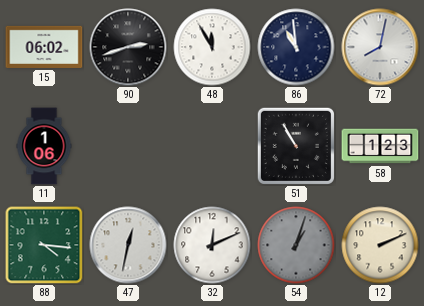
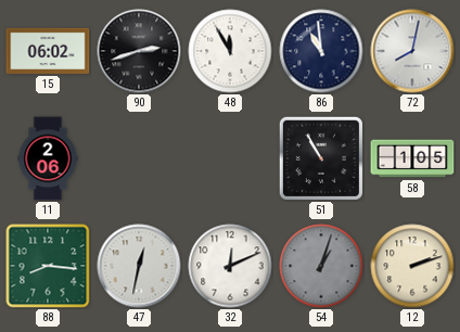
11: 1:06 -> 2:06 (48, 158)
58: 1:23 -> 1:05 (412, 158)
88: 4:16 -> 8:16 (48, 266)
12: 2:11 -> 2:12 (412, 266)
